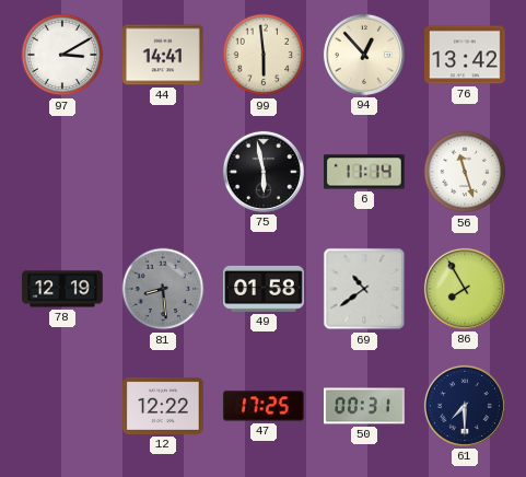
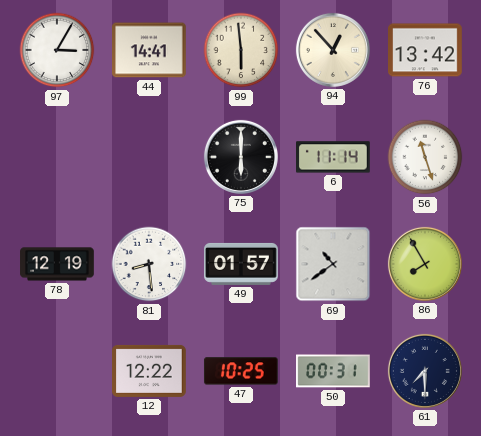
97: 3:10 -> 3:05 (57, 50)
75: 5:58 -> 6:00 (241, 157)
81 dial: grey -> white (149, 264)
49: 01:58 -> 01:57 (241, 264)
47: 17:25 -> 10:25 (241, 371)
